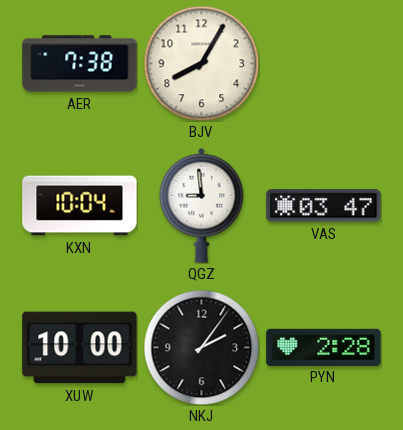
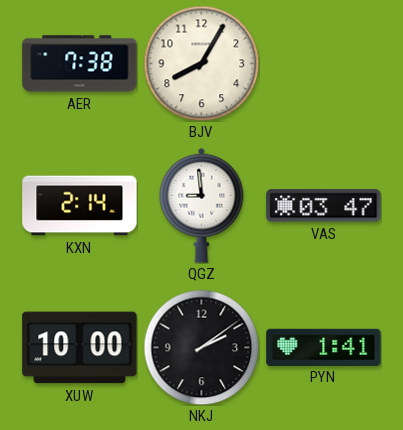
KXN: 10:04 -> 2:14 (80, 206)
NKJ: 2:06 -> 2:09 (201, 347)
PYN: 2:28 -> 1:41 (324, 347)
